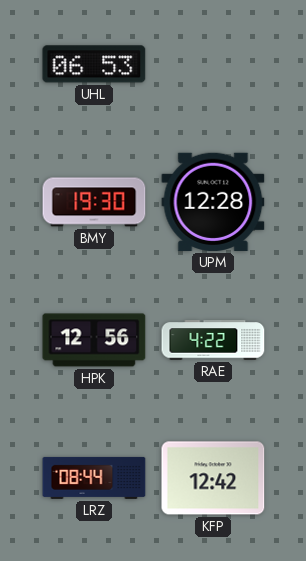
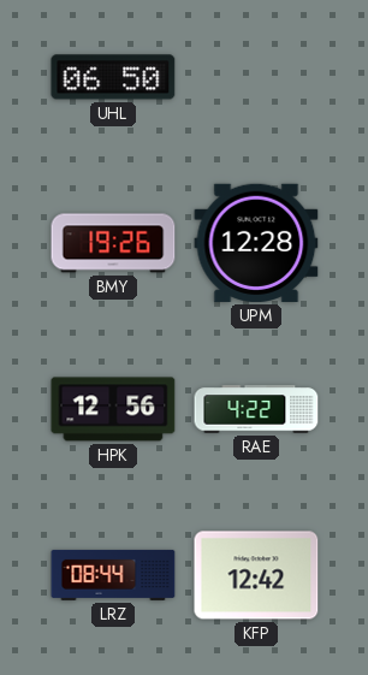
UHL: 06:53 -> 06:50 (113, 77)
BMY: 19:30 -> 19:26 (113, 243)
